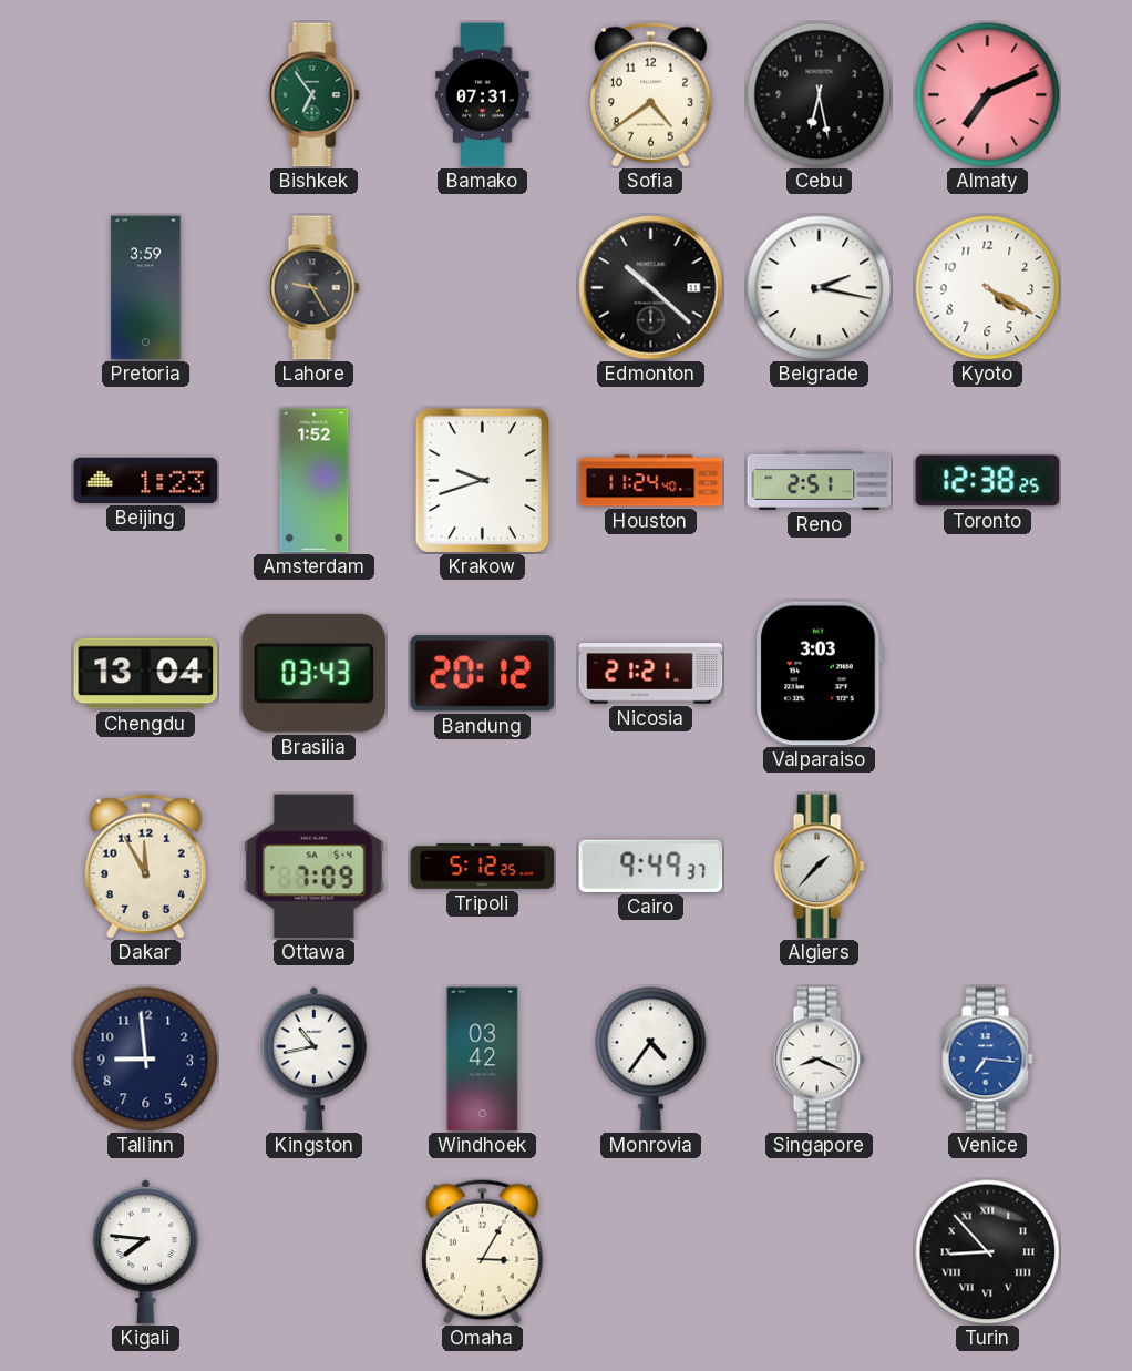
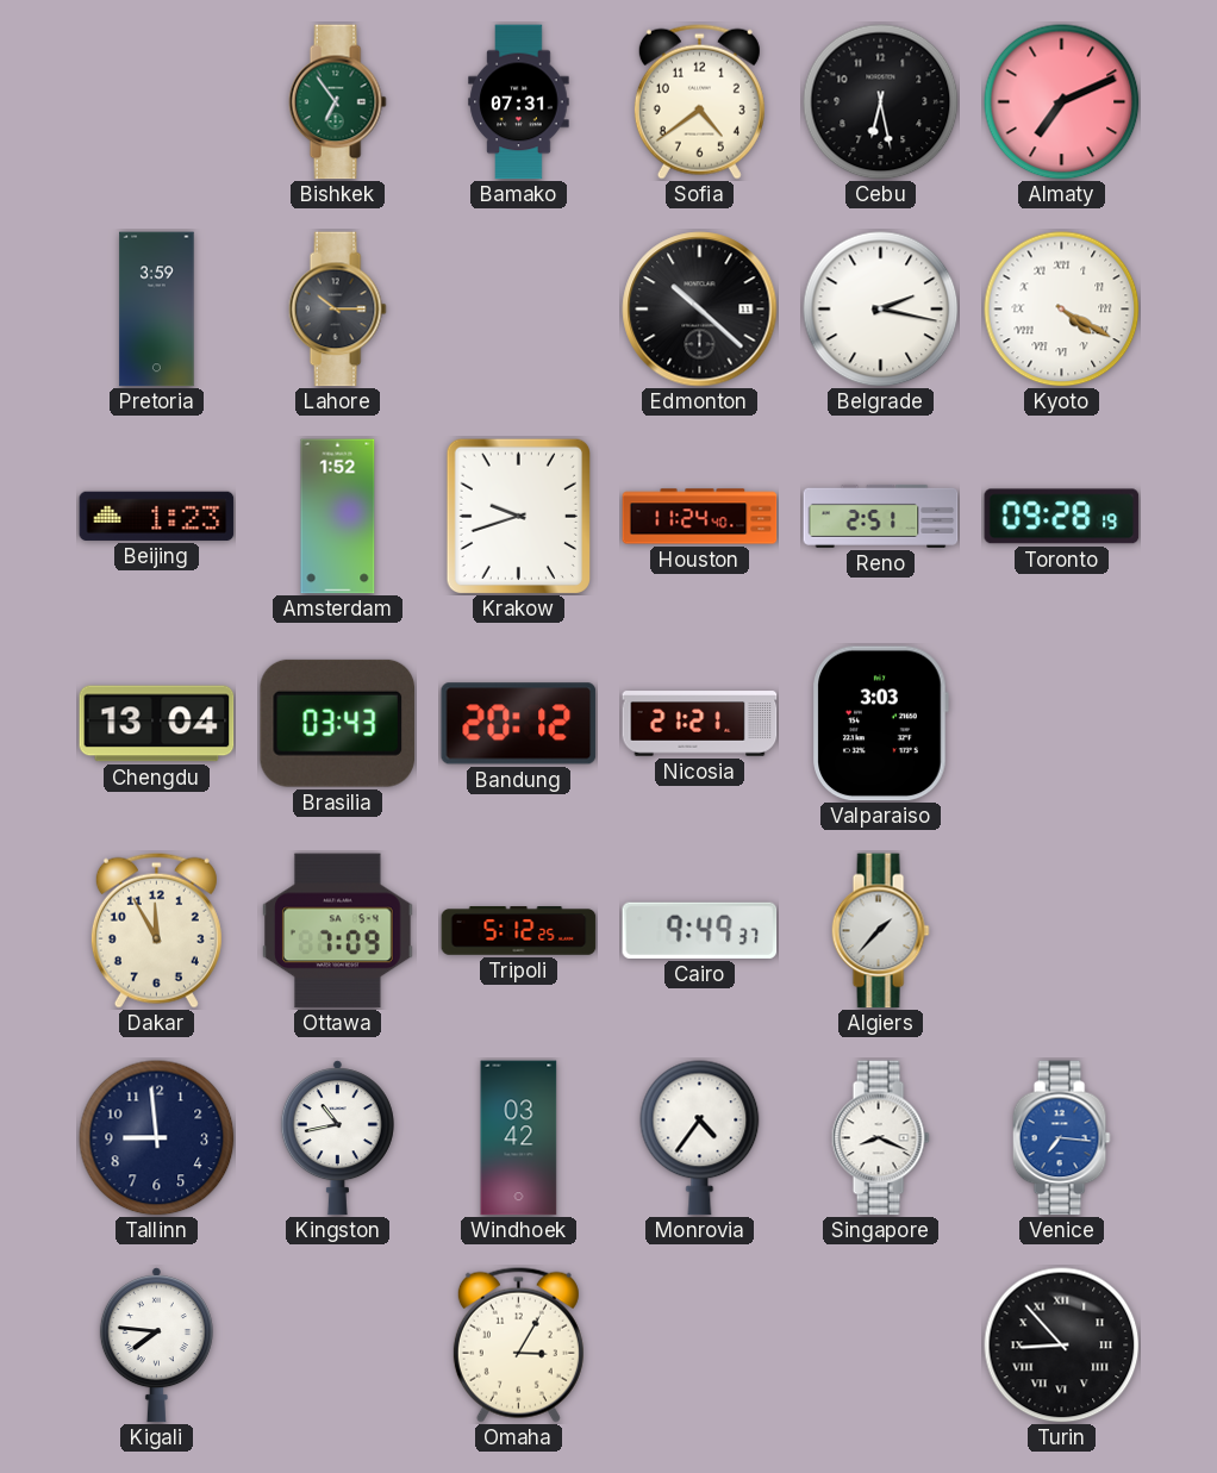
Lahore: 9:25 -> 10:15 (337, 310)
Kyoto numerals: Arabic -> Roman (1062, 310)
Toronto: 12:38 -> 09:28 (1062, 517)
